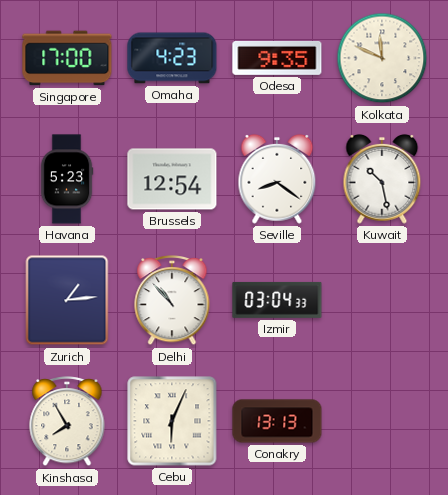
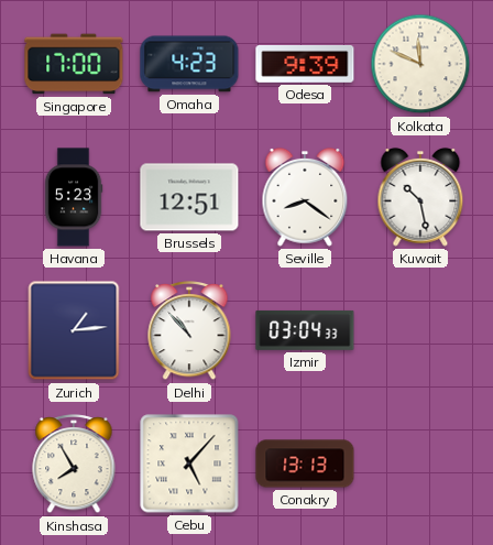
Odesa: 9:35 -> 9:39 (305, 64)
Brussels: 12:54 -> 12:51 (189, 197)
Cebu: 6:04 -> 5:07 (189, 464)
